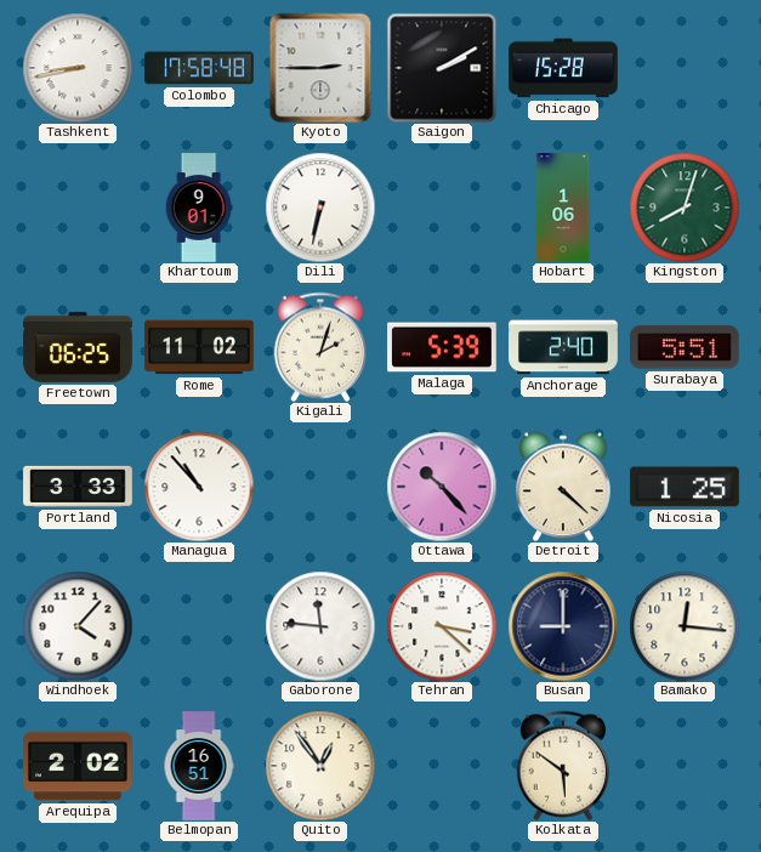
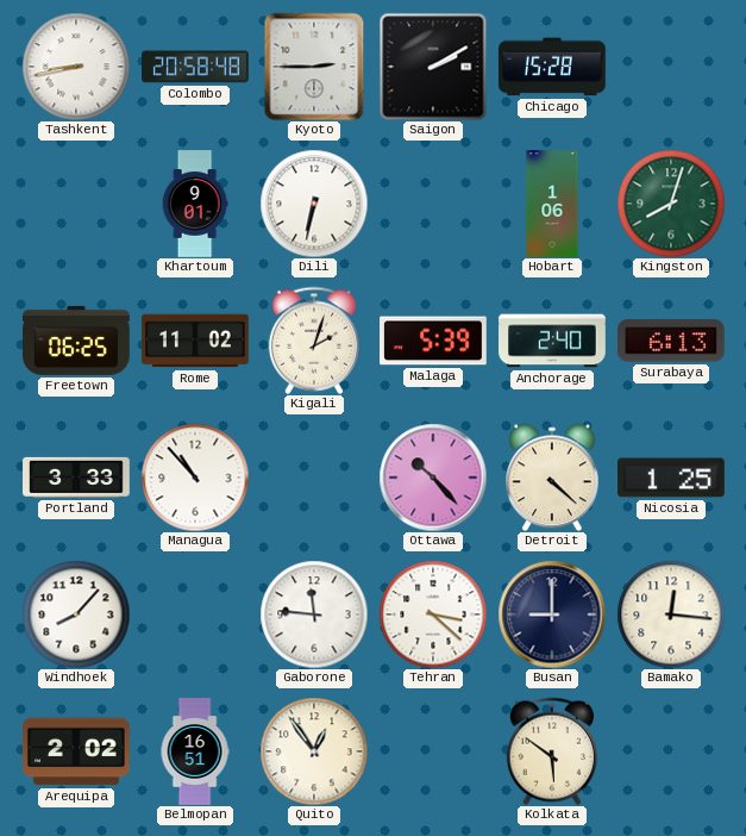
Colombo: 17:58 -> 20:58 (196, 67)
Surabaya: 5:51 -> 6:13 (672, 341)
Windhoek: 4:07 -> 8:07 (76, 614)
